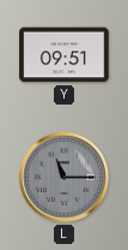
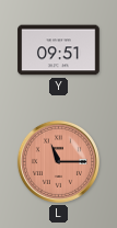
L dial: grey -> salmon (58, 161)
